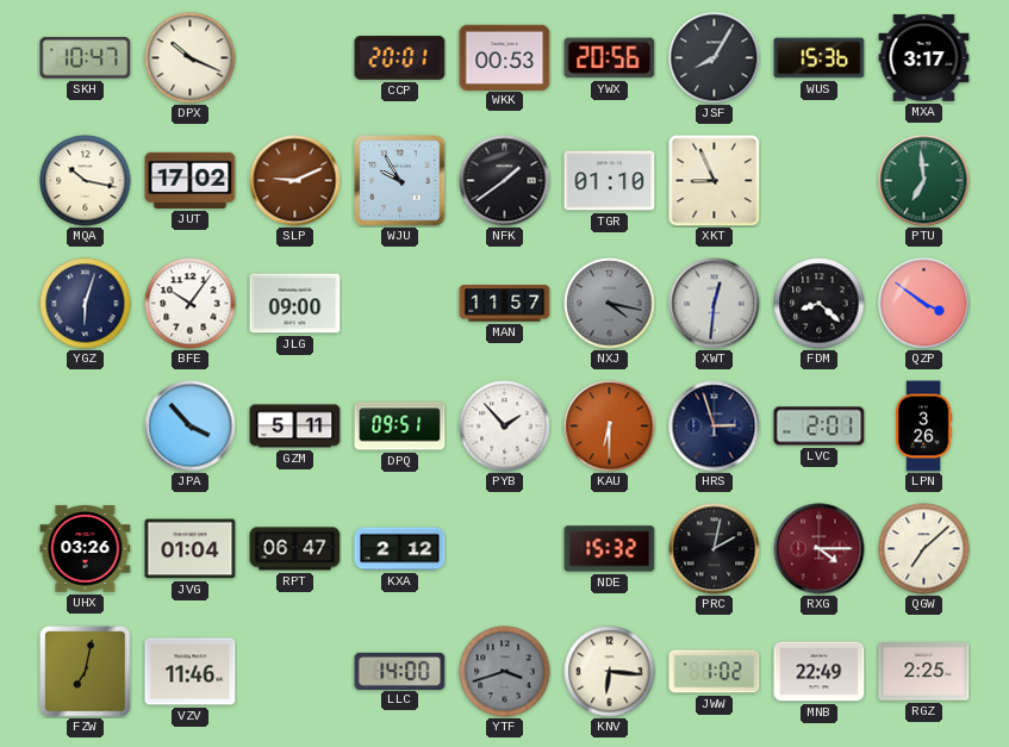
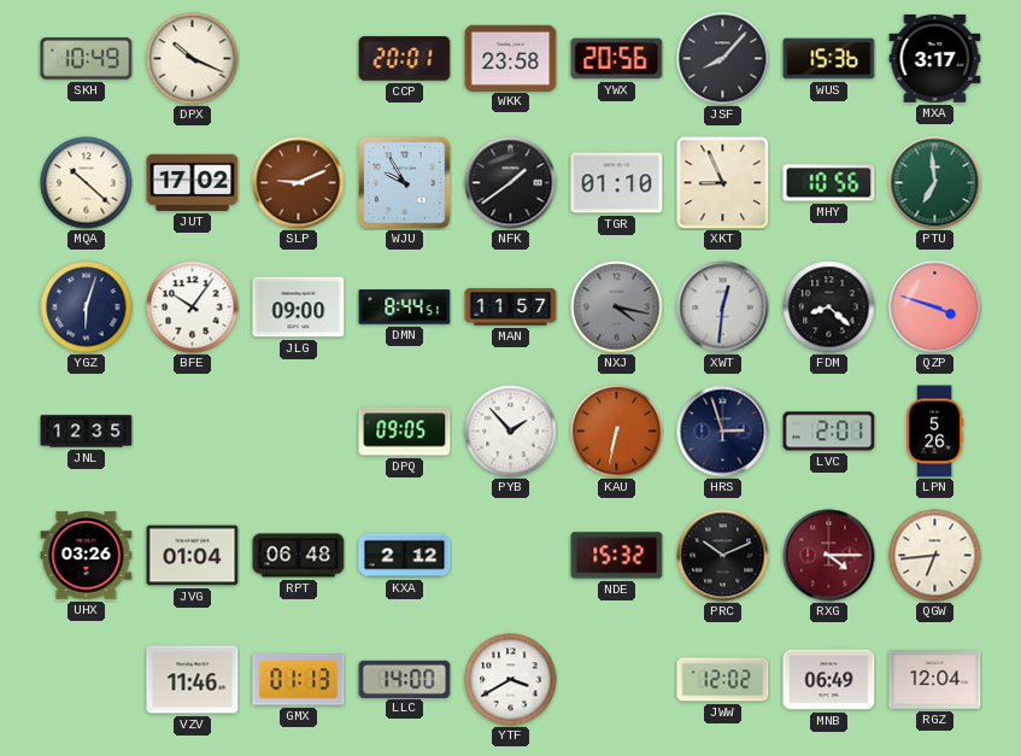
SKH: 10:47 -> 10:49 (87, 59)
WKK: 00:53 -> 23:58 (511, 58)
JSF: 8:05 -> 8:07 (723, 59)
MQA: 10:17 -> 10:22 (87, 183)
MHY: none -> 10:56 (829, 183)
DMN: none -> 8:44 (405, 307)
QZP: 3:51 -> 3:48 (935, 307)
JNL: none -> 12:35 (87, 432)
JPA: 3:53 -> none (191, 427)
GZM: 5:11 -> none (295, 427)
DPQ: 09:51 -> 09:05 (405, 432)
KAU: 6:30 -> 6:32 (617, 432)
LPN: 3:26 -> 5:26 (934, 432)
RPT: 06:47 -> 06:48 (299, 556)
PRC: 2:02 -> 10:11 (723, 556)
QGW: 7:08 -> 6:44 (935, 556)
FZW: 7:02 -> none (86, 672)
GMX: none -> 01:13 (299, 680)
YTF: 3:42 -> 3:40 (511, 680)
YTF dial: grey -> white (511, 680)
KNV: 6:16 -> none (610, 672)
JWW: 1:02 -> 12:02 (723, 680)
MNB: 22:49 -> 06:49 (829, 680)
RGZ: 2:25 -> 12:04 (935, 680)
